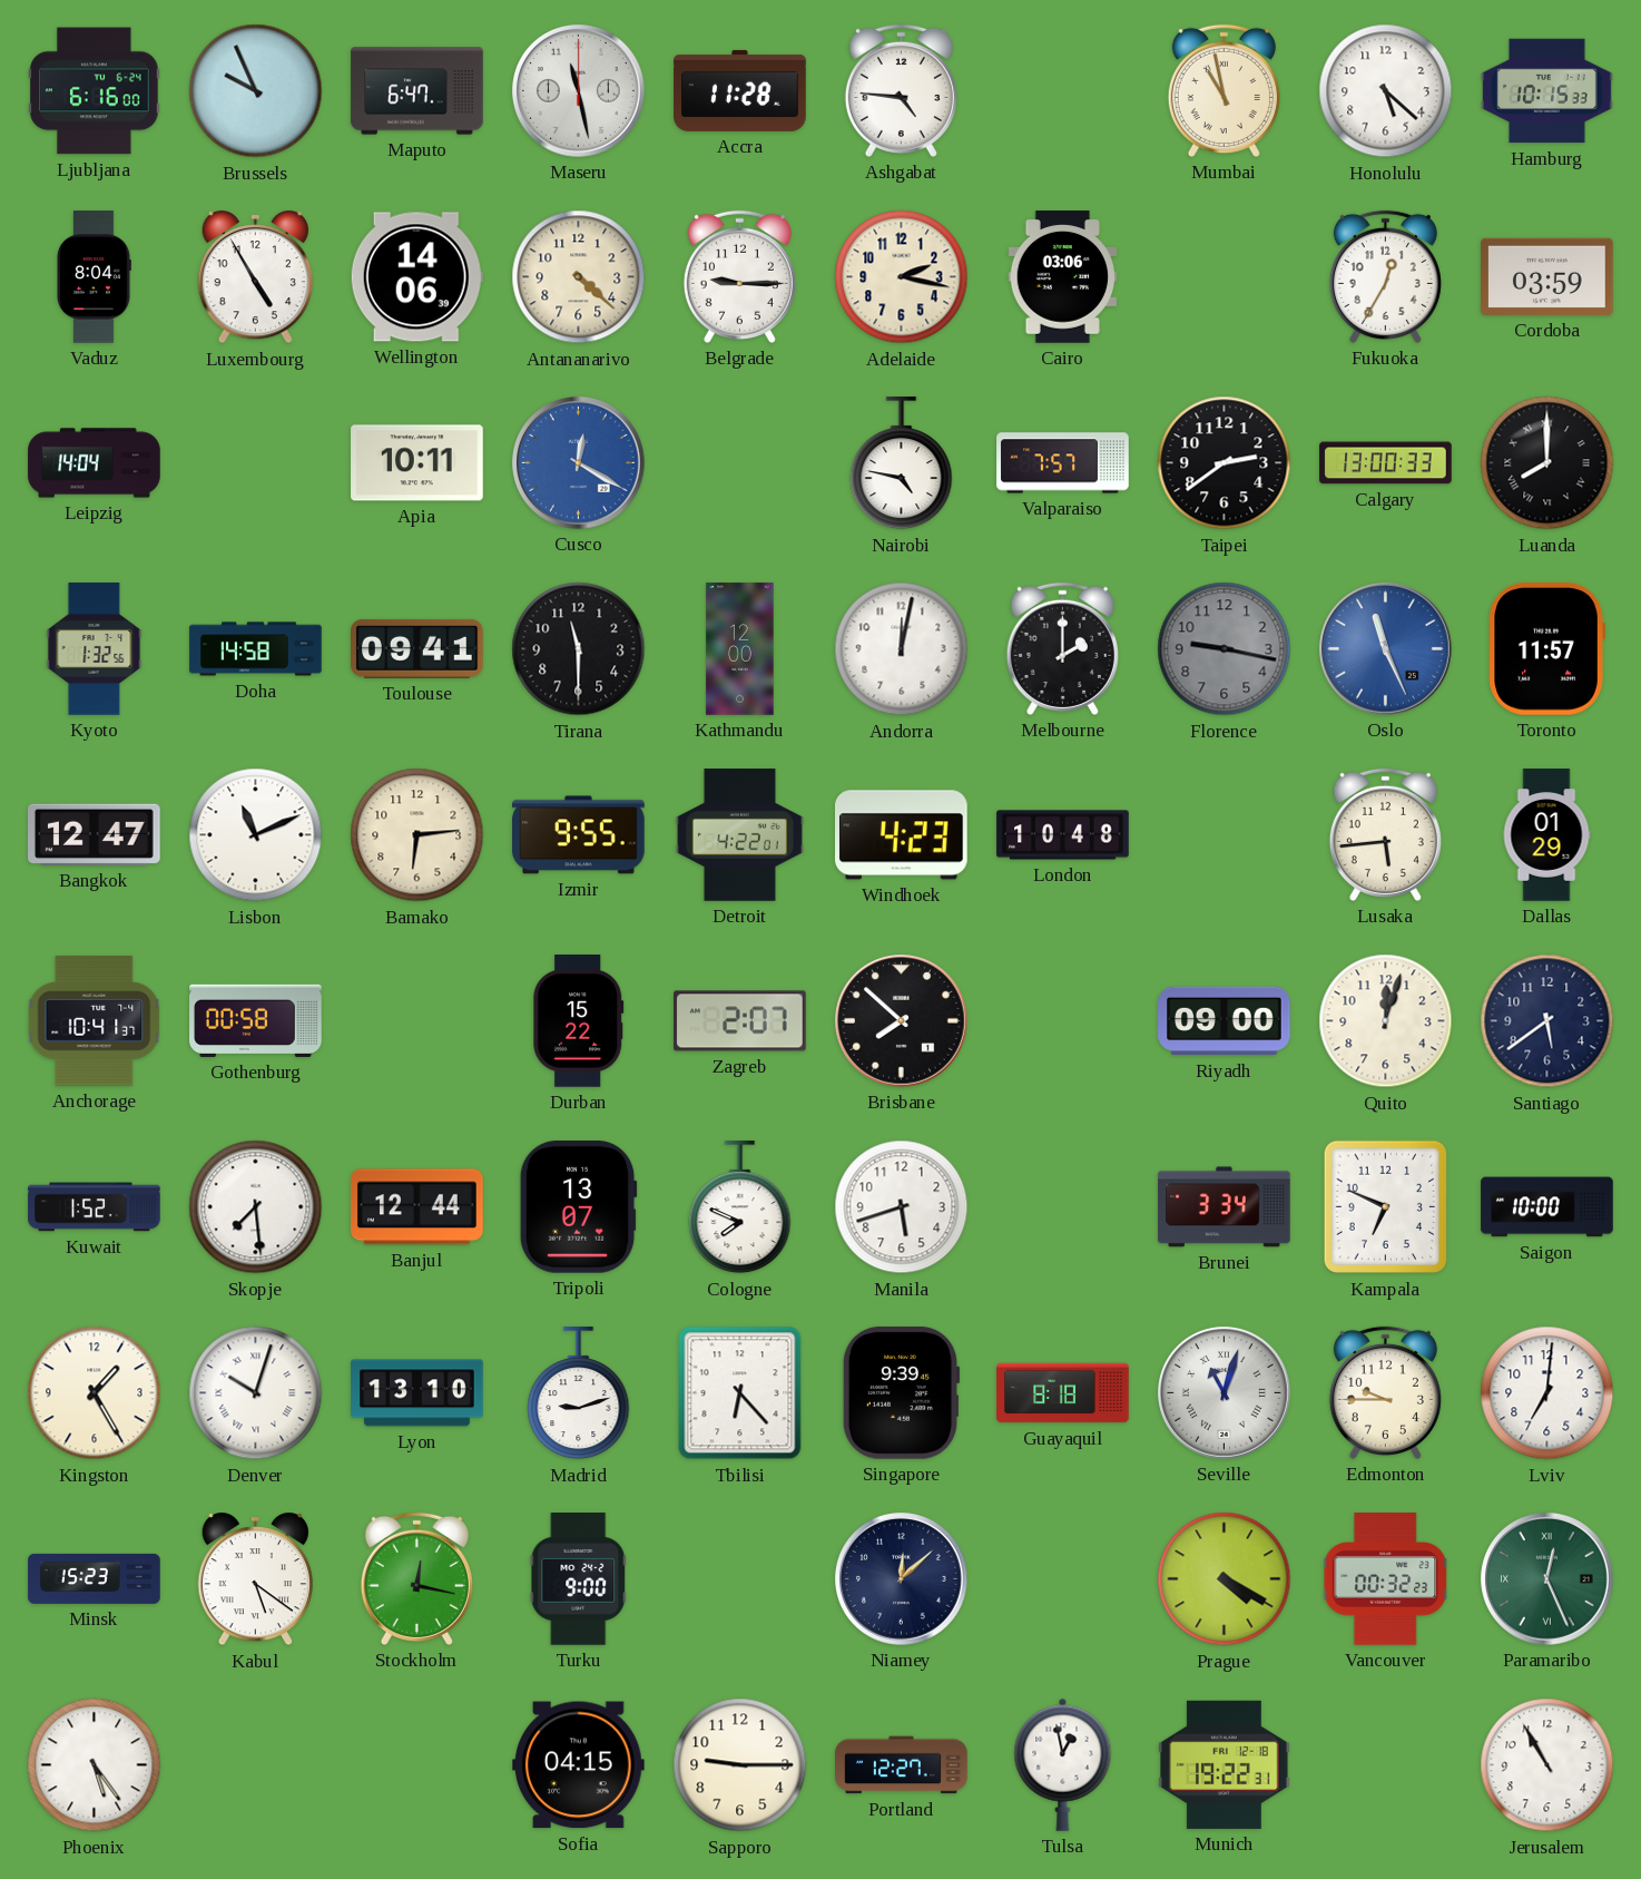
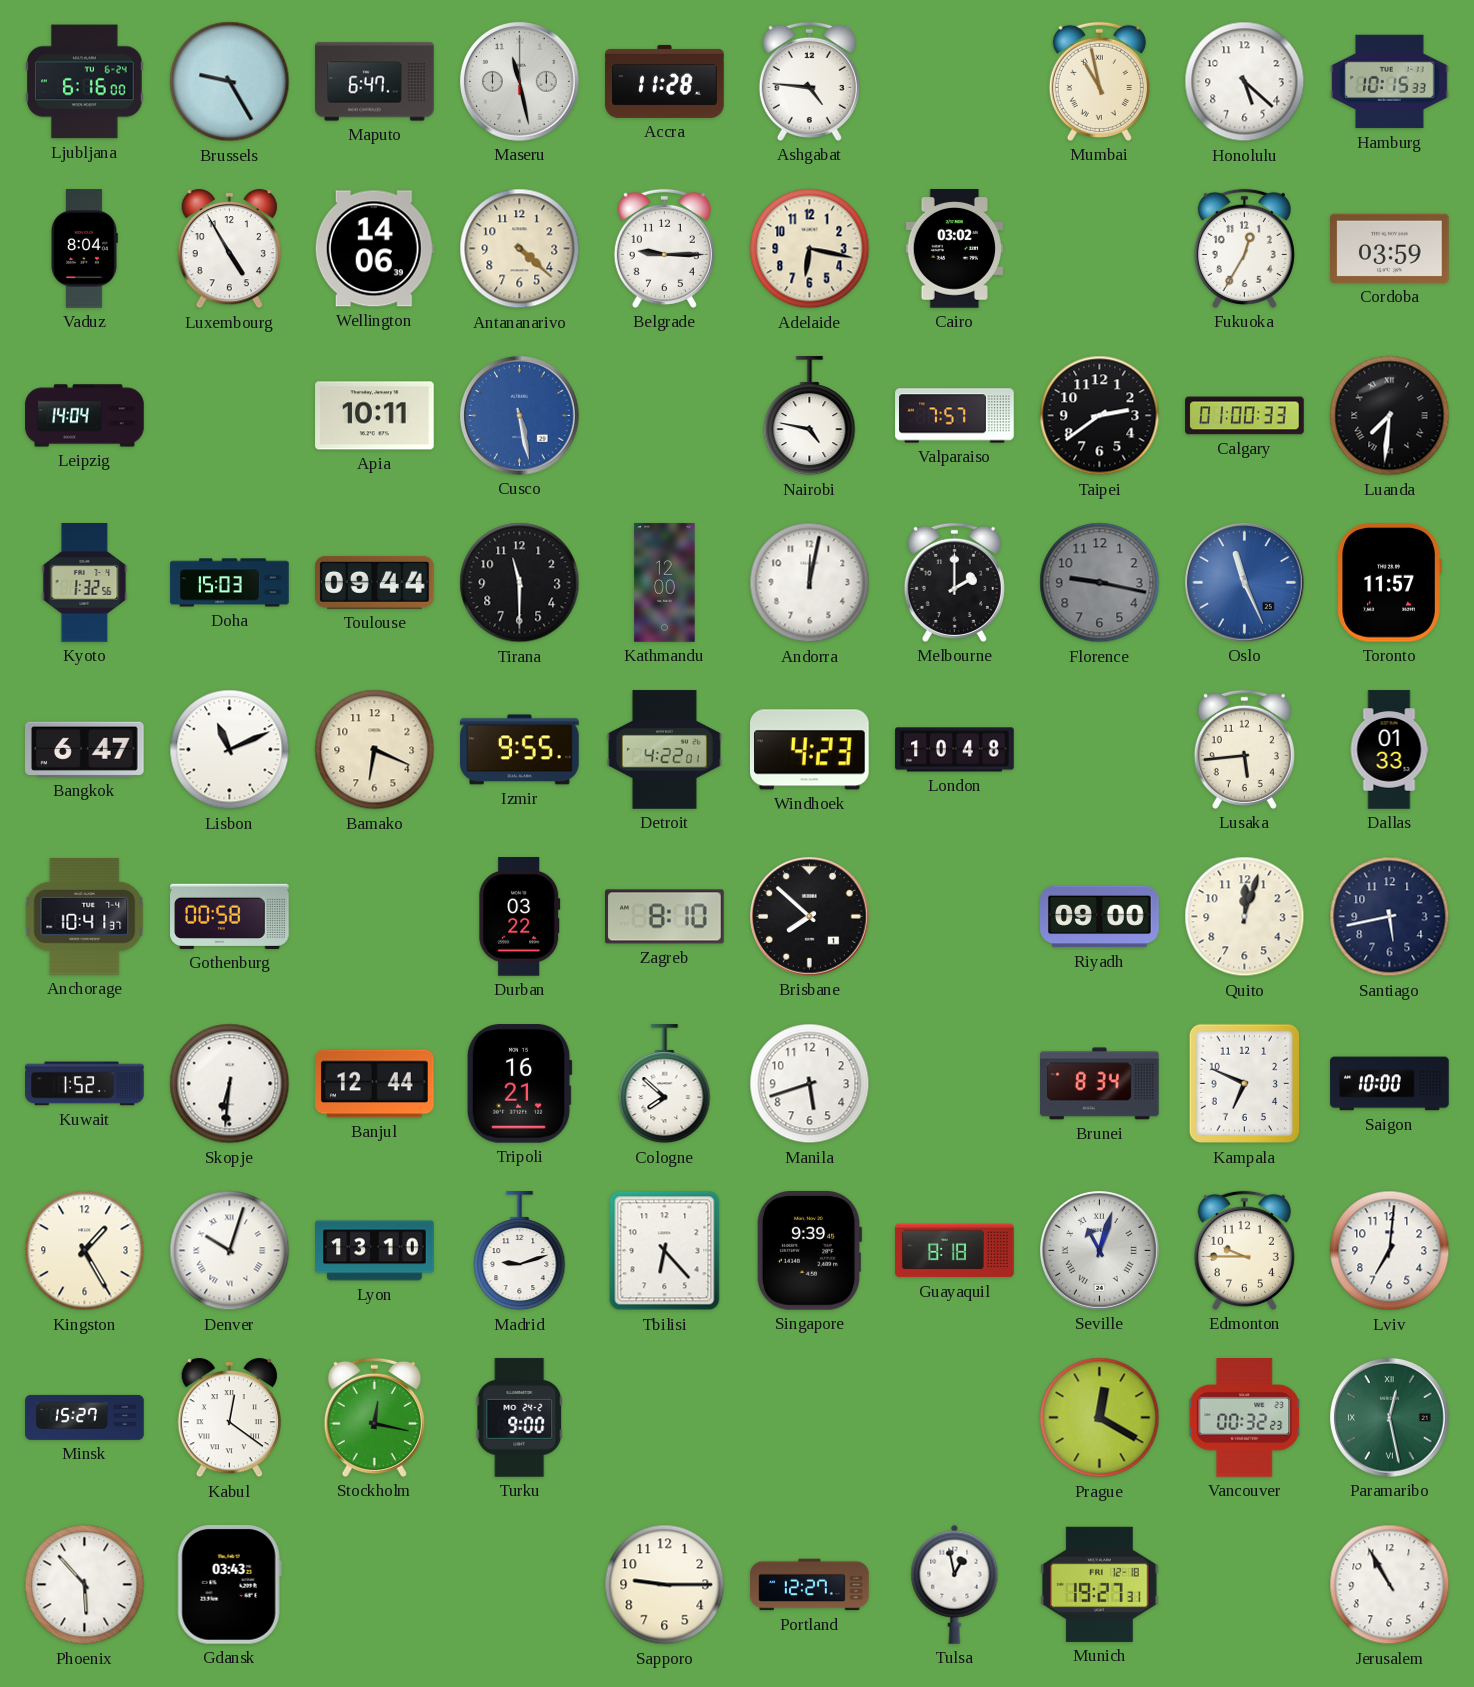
Brussels: 9:56 -> 9:25 (230, 82)
Adelaide: 2:17 -> 6:17 (810, 249)
Cairo: 03:06 -> 03:02 (954, 249)
Cusco: 12:20 -> 5:28 (520, 416)
Calgary: 13:00 -> 01:00 (1245, 416)
Luanda: 8:00 -> 7:31 (1390, 416)
Doha: 14:58 -> 15:03 (230, 583)
Toulouse: 09:41 -> 09:44 (375, 582)
Bangkok: 12:47 -> 6:47 (85, 749)
Bamako: 6:14 -> 6:19 (375, 750)
Dallas: 01:29 -> 01:33 (1389, 750)
Durban: 15:22 -> 03:22 (520, 917)
Zagreb: 2:07 -> 8:10 (665, 917)
Santiago: 5:39 -> 5:43 (1390, 917)
Skopje: 7:29 -> 6:31 (230, 1084)
Tripoli: 13:07 -> 16:21 (519, 1084)
Cologne: 7:49 -> 7:52 (665, 1084)
Brunei: 3:34 -> 8:34 (1100, 1084)
Minsk: 15:23 -> 15:27 (85, 1417)
Kabul: 5:21 -> 12:21 (229, 1419)
Niamey: 12:08 -> none (902, 1579)
Prague: 4:20 -> 12:20 (1100, 1418)
Paramaribo: 12:26 -> 12:28 (1390, 1418)
Phoenix: 5:24 -> 5:53 (85, 1585)
Gdansk: none -> 03:43 (229, 1585)
Sofia: 04:15 -> none (579, 1765)
Munich: 19:22 -> 19:27 (1100, 1584)
